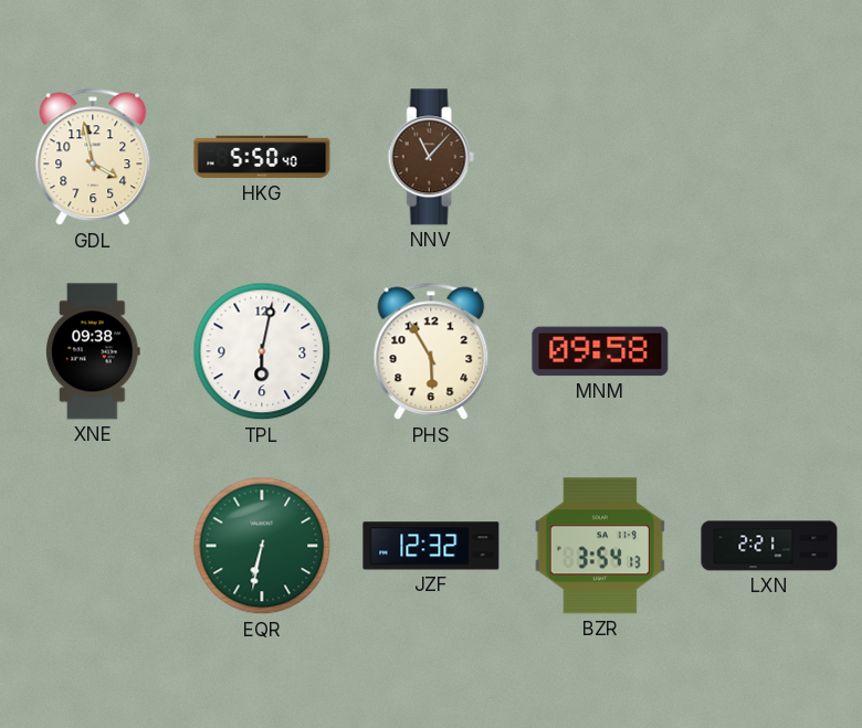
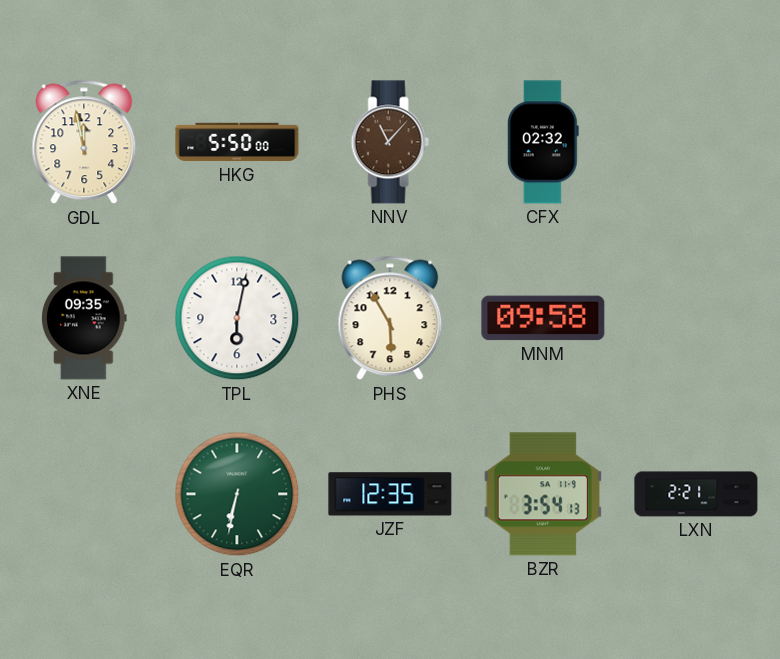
GDL: 3:58 -> 11:58 (84, 142)
HKG: 5:50:40 -> 5:50:00 (237, 142)
CFX: none -> 02:32 (543, 142)
XNE: 09:38 -> 09:35 (84, 318)
JZF: 12:32 -> 12:35 (390, 494)
